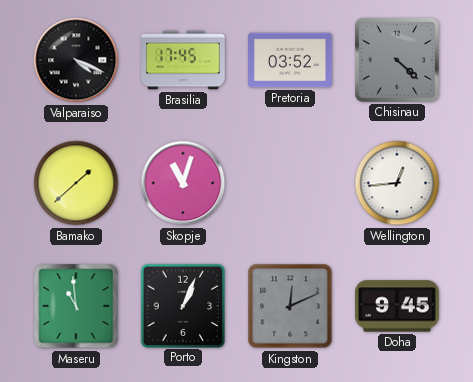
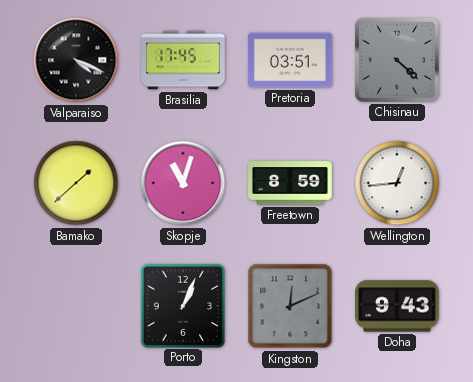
Pretoria: 03:52 -> 03:51 (290, 60)
Freetown: none -> 8:59 (290, 183)
Maseru: 10:59 -> none (76, 306)
Doha: 9:45 -> 9:43 (397, 306)
